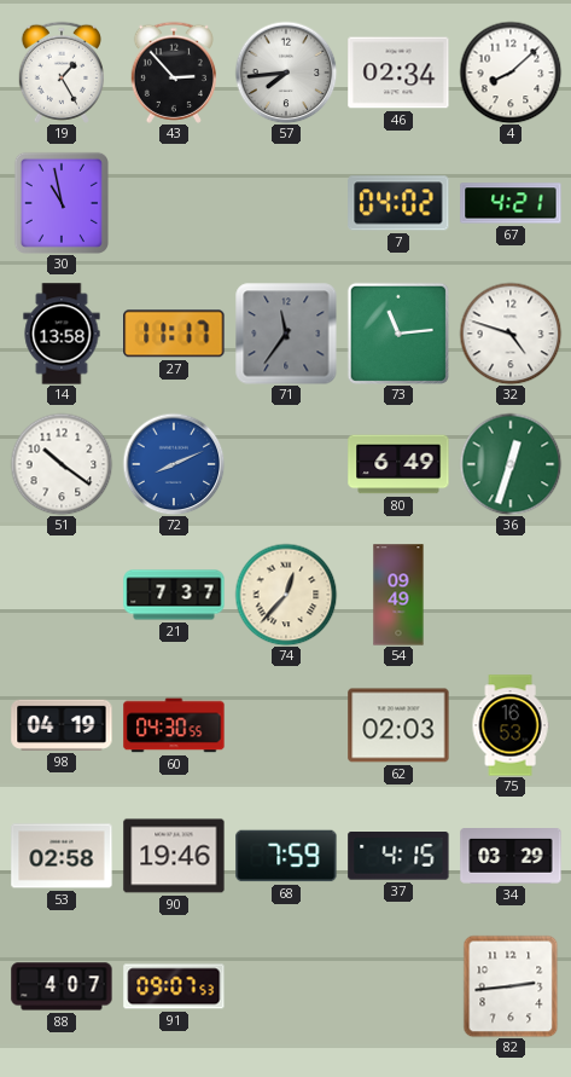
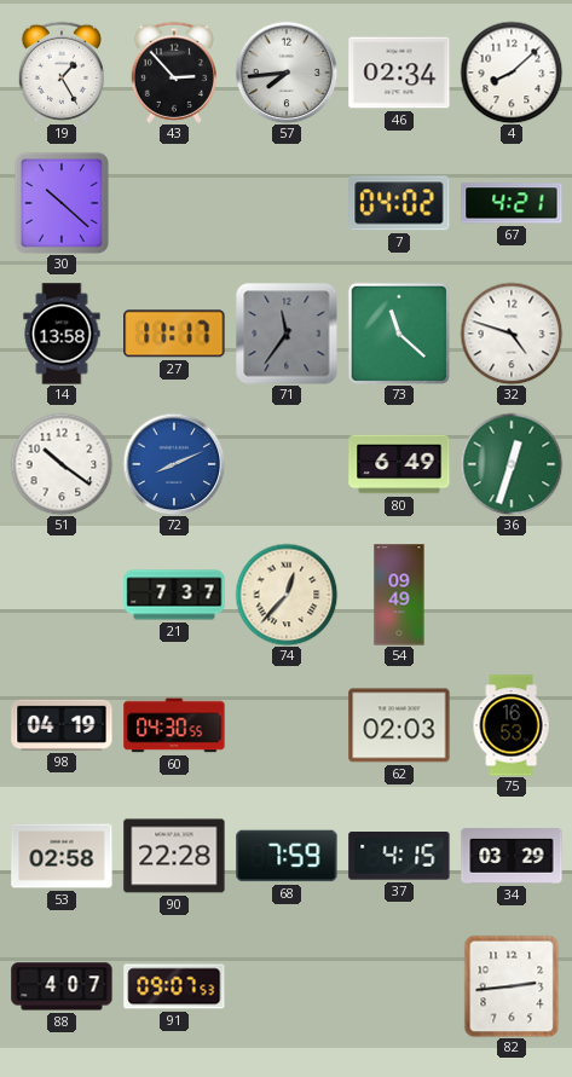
30: 10:58 -> 10:22 (62, 203)
73: 11:14 -> 11:22 (399, 334)
90: 19:46 -> 22:28 (174, 856)
